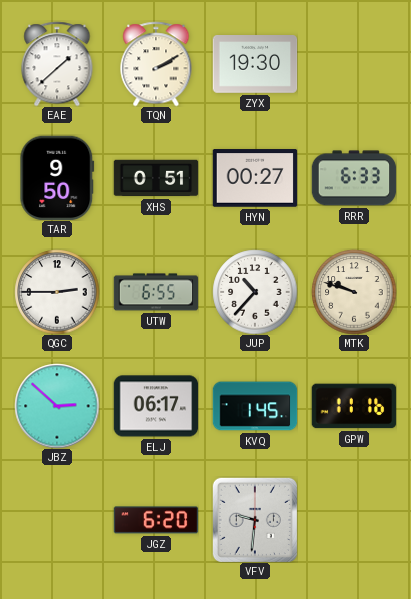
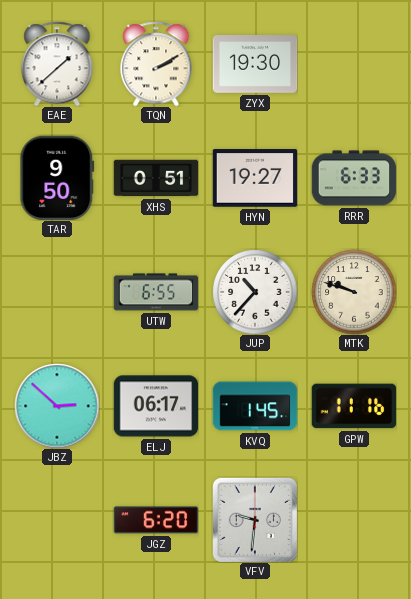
HYN: 00:27 -> 19:27 (255, 178)
QGC: 2:45 -> none (57, 292)
